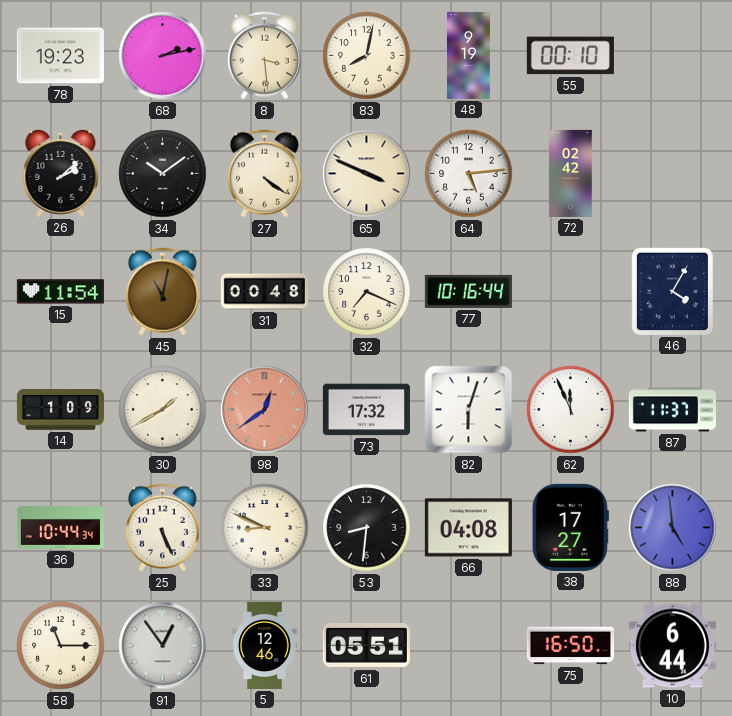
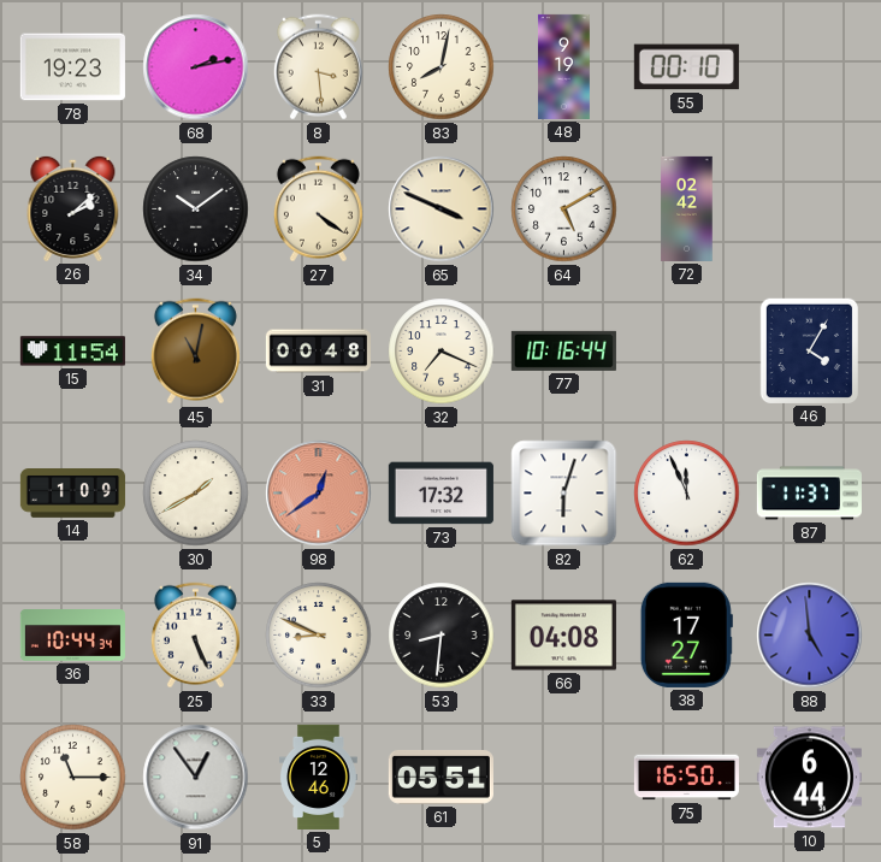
64: 5:14 -> 5:10 (564, 209)
